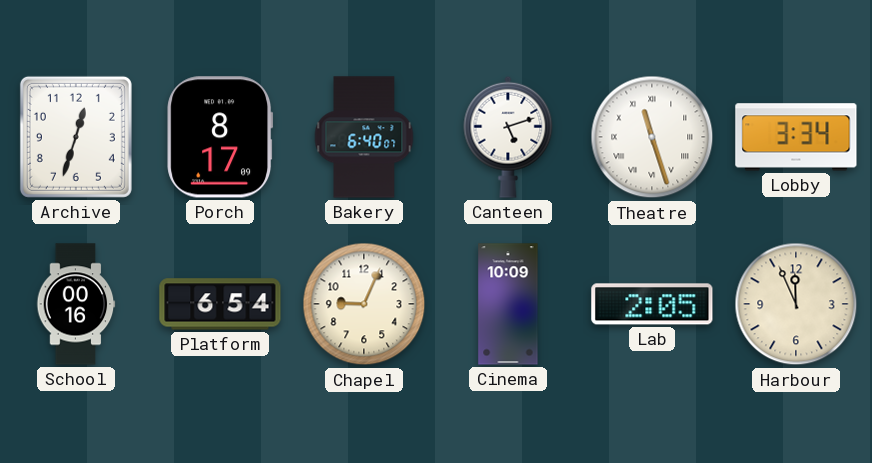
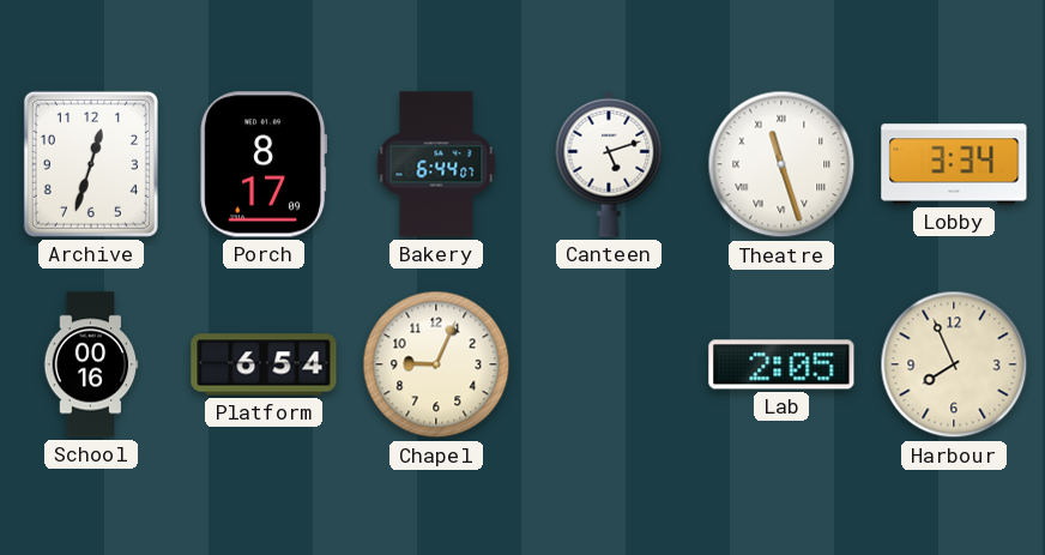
Bakery: 6:40 -> 6:44 (436, 164)
Cinema: 10:09 -> none (508, 304)
Harbour: 11:56 -> 7:56 (954, 364)
